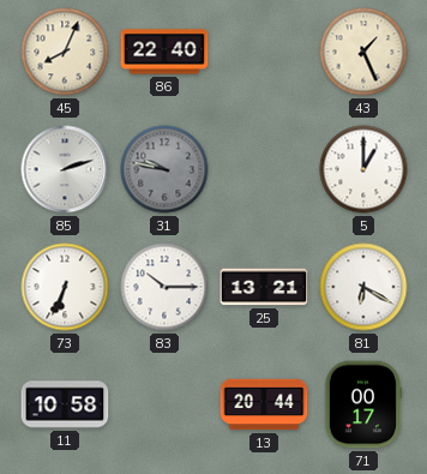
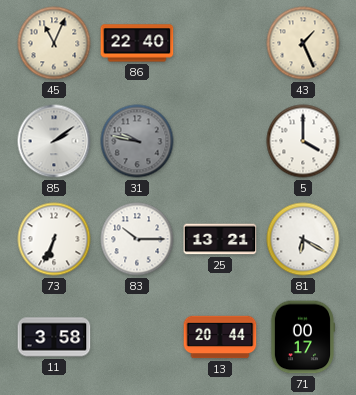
45: 8:04 -> 11:04 (54, 43)
85: 2:12 -> 2:09 (54, 141)
5: 1:00 -> 4:00 (303, 141)
11: 10:58 -> 3:58 (54, 337)
